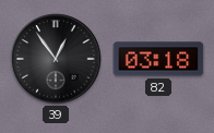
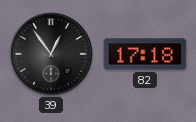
82: 03:18 -> 17:18 (145, 54)
